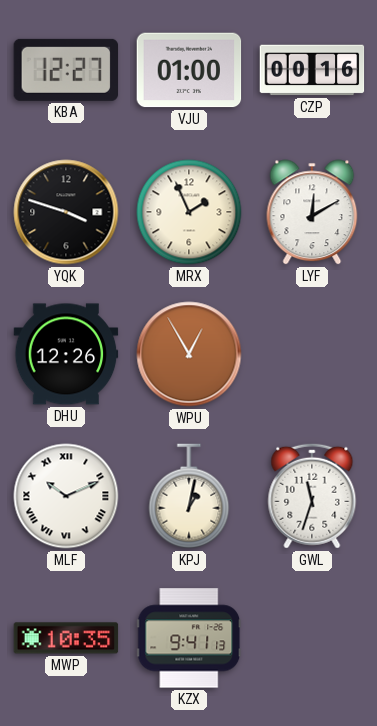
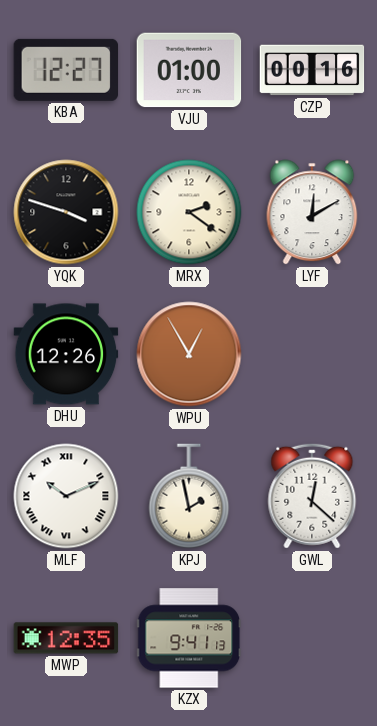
MRX: 1:56 -> 2:21 (189, 212)
KPJ: 1:02 -> 1:58 (189, 496)
GWL: 11:33 -> 12:22 (312, 496)
MWP: 10:35 -> 12:35 (66, 638)
